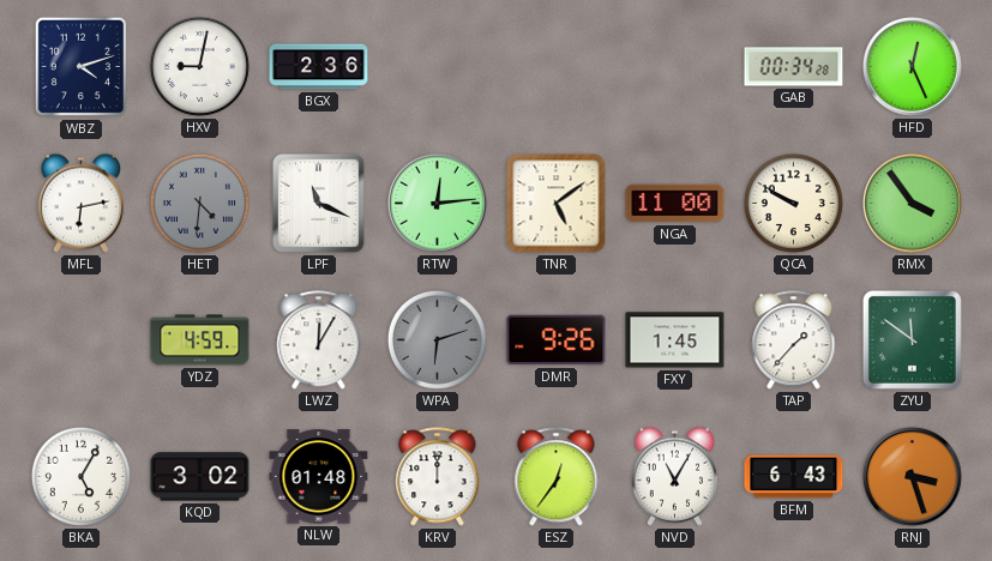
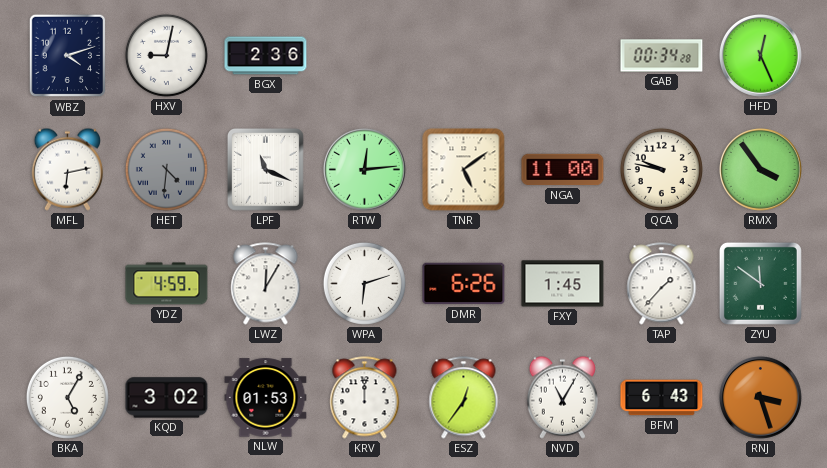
QCA: 9:50 -> 9:47 (661, 169)
WPA dial: grey -> white (364, 283)
DMR: 9:26 -> 6:26 (464, 284)
NLW: 01:48 -> 01:53 (266, 398)
